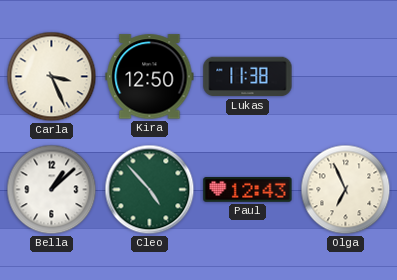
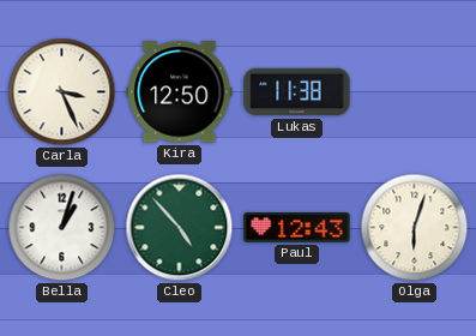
Bella: 1:08 -> 1:03 (62, 228)
Olga: 6:56 -> 6:03 (415, 228)
